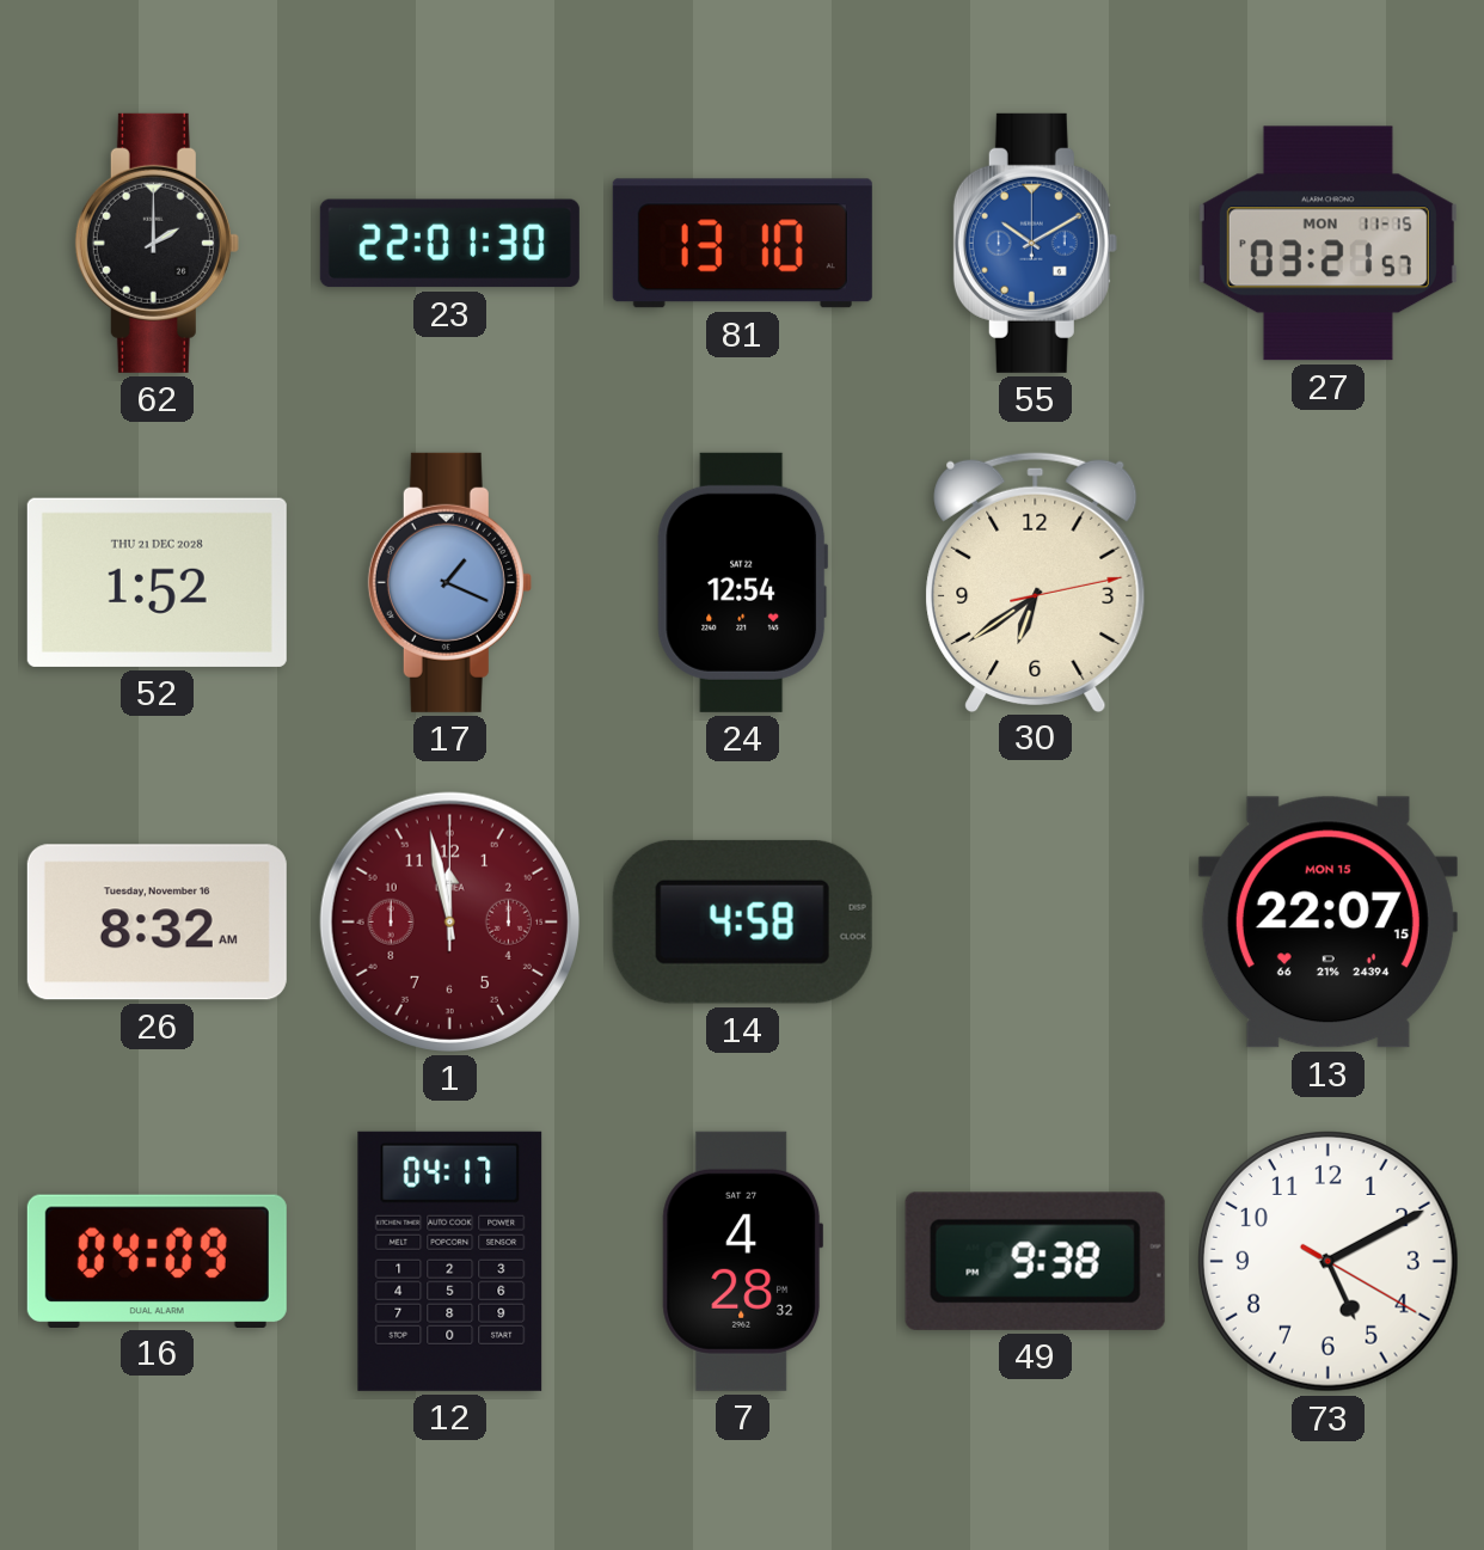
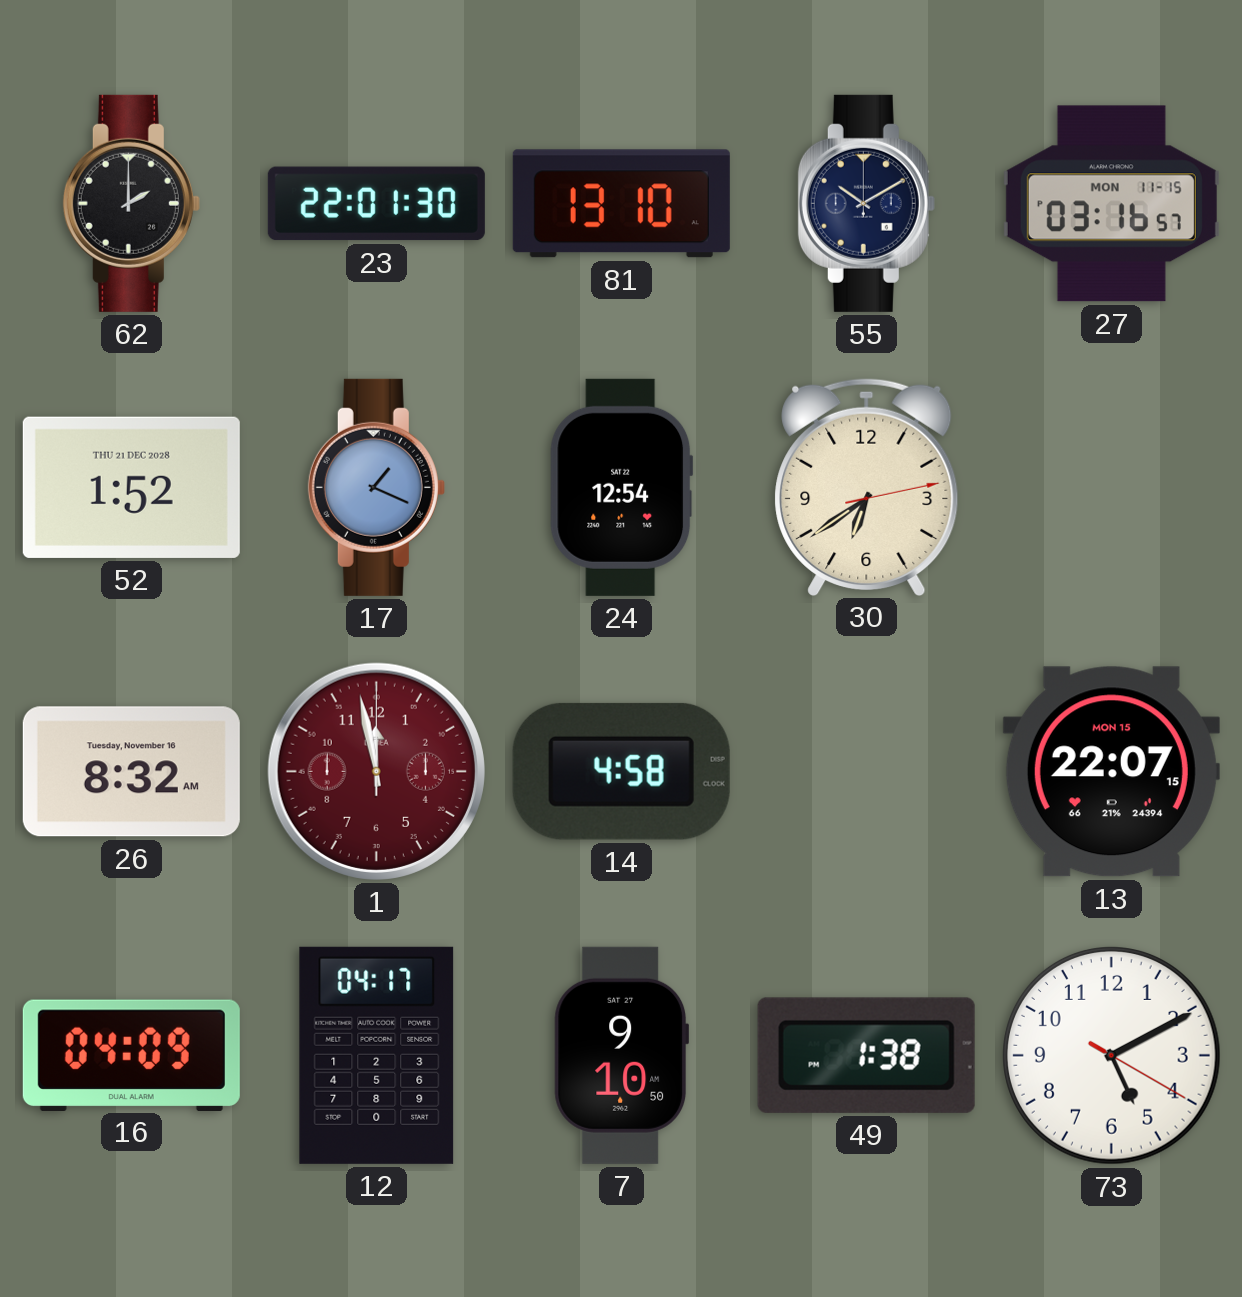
55 dial: blue -> navy (866, 203)
27: 03:21 -> 03:16 (1111, 204)
7: 4:28 -> 9:10 (621, 1055)
49: 9:38 -> 1:38 (866, 1055)
